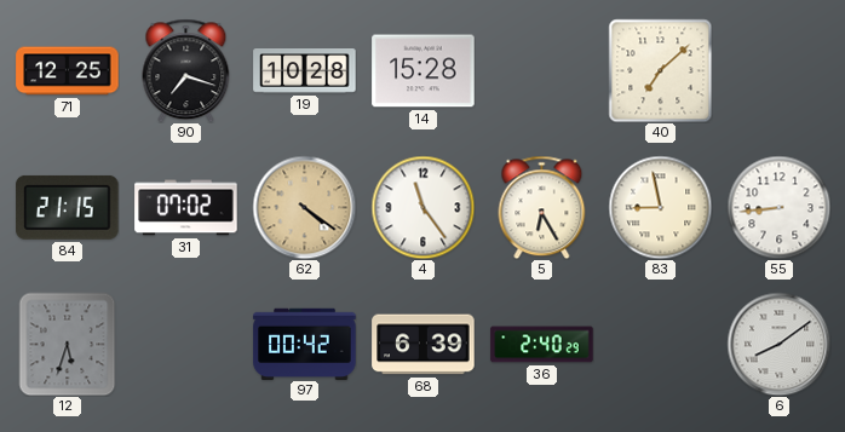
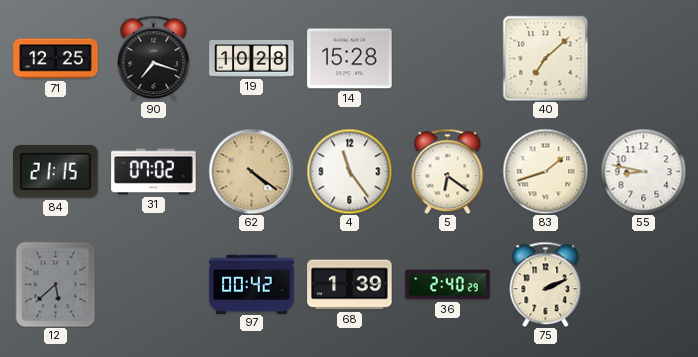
5: 6:25 -> 6:21 (448, 171)
83: 8:58 -> 1:42 (545, 171)
55: 8:44 -> 8:47 (643, 171)
12: 5:33 -> 5:38 (56, 284)
68: 6:39 -> 1:39 (350, 285)
75: none -> 2:11 (546, 284)
6: 8:09 -> none (778, 344)
